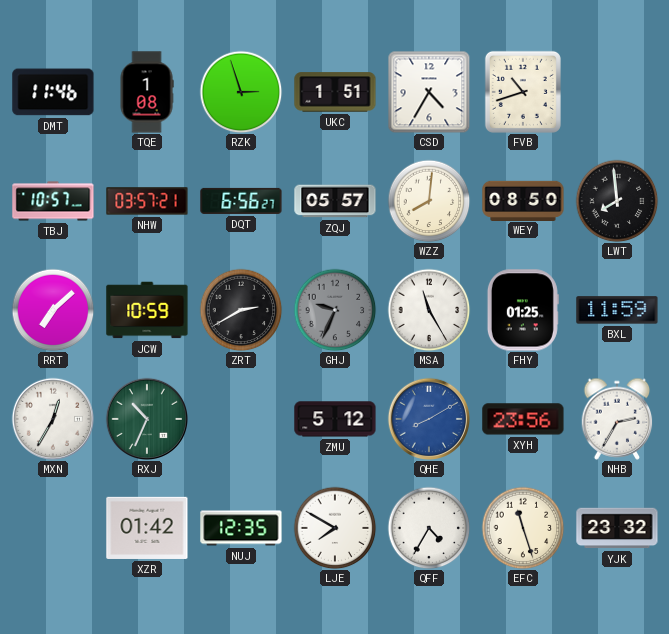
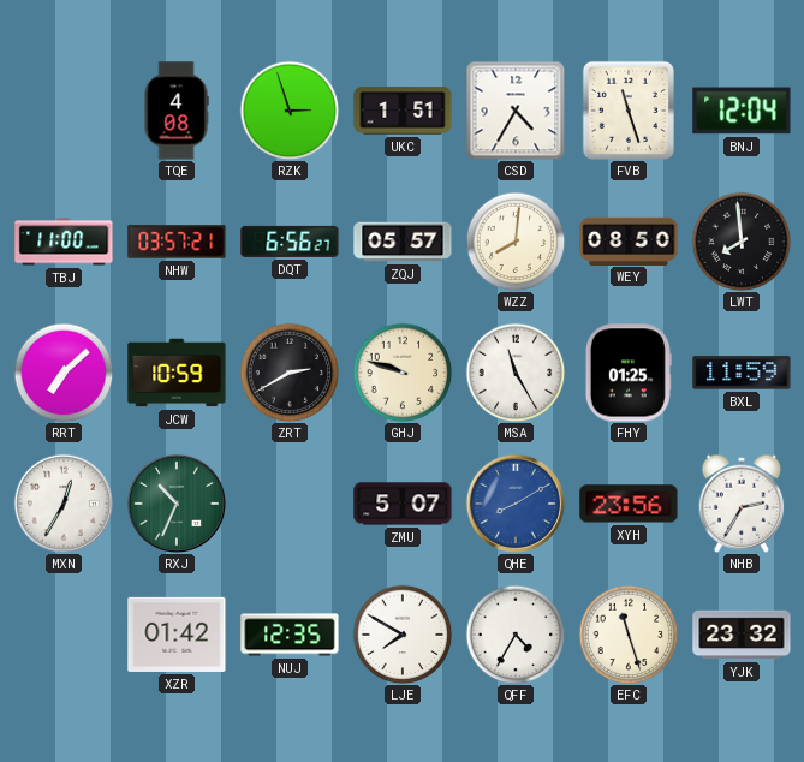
DMT: 11:46 -> none (53, 92)
TQE: 1:08 -> 4:08 (177, 111)
FVB: 10:42 -> 11:27 (629, 111)
BNJ: none -> 12:04 (742, 111)
TBJ: 10:57 -> 11:00 (64, 242)
GHJ: 9:34 -> 9:48 (403, 373)
GHJ dial: grey -> cream (403, 373)
ZMU: 5:12 -> 5:07 (403, 504)
